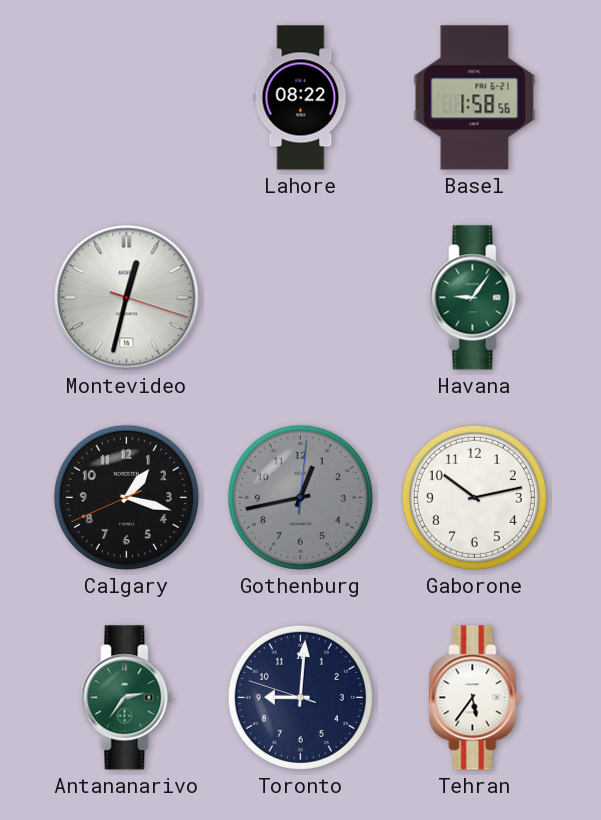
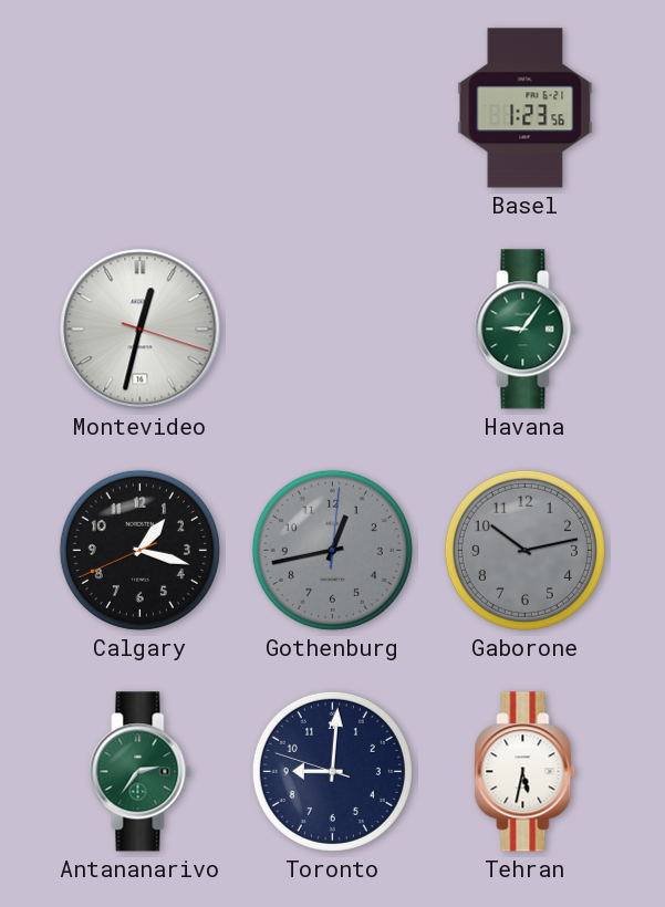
Lahore: 08:22 -> none (301, 98)
Basel: 1:58 -> 1:23 (526, 108)
Gaborone dial: white -> grey (524, 550)
Tehran: 5:36 -> 5:32 (526, 772)
